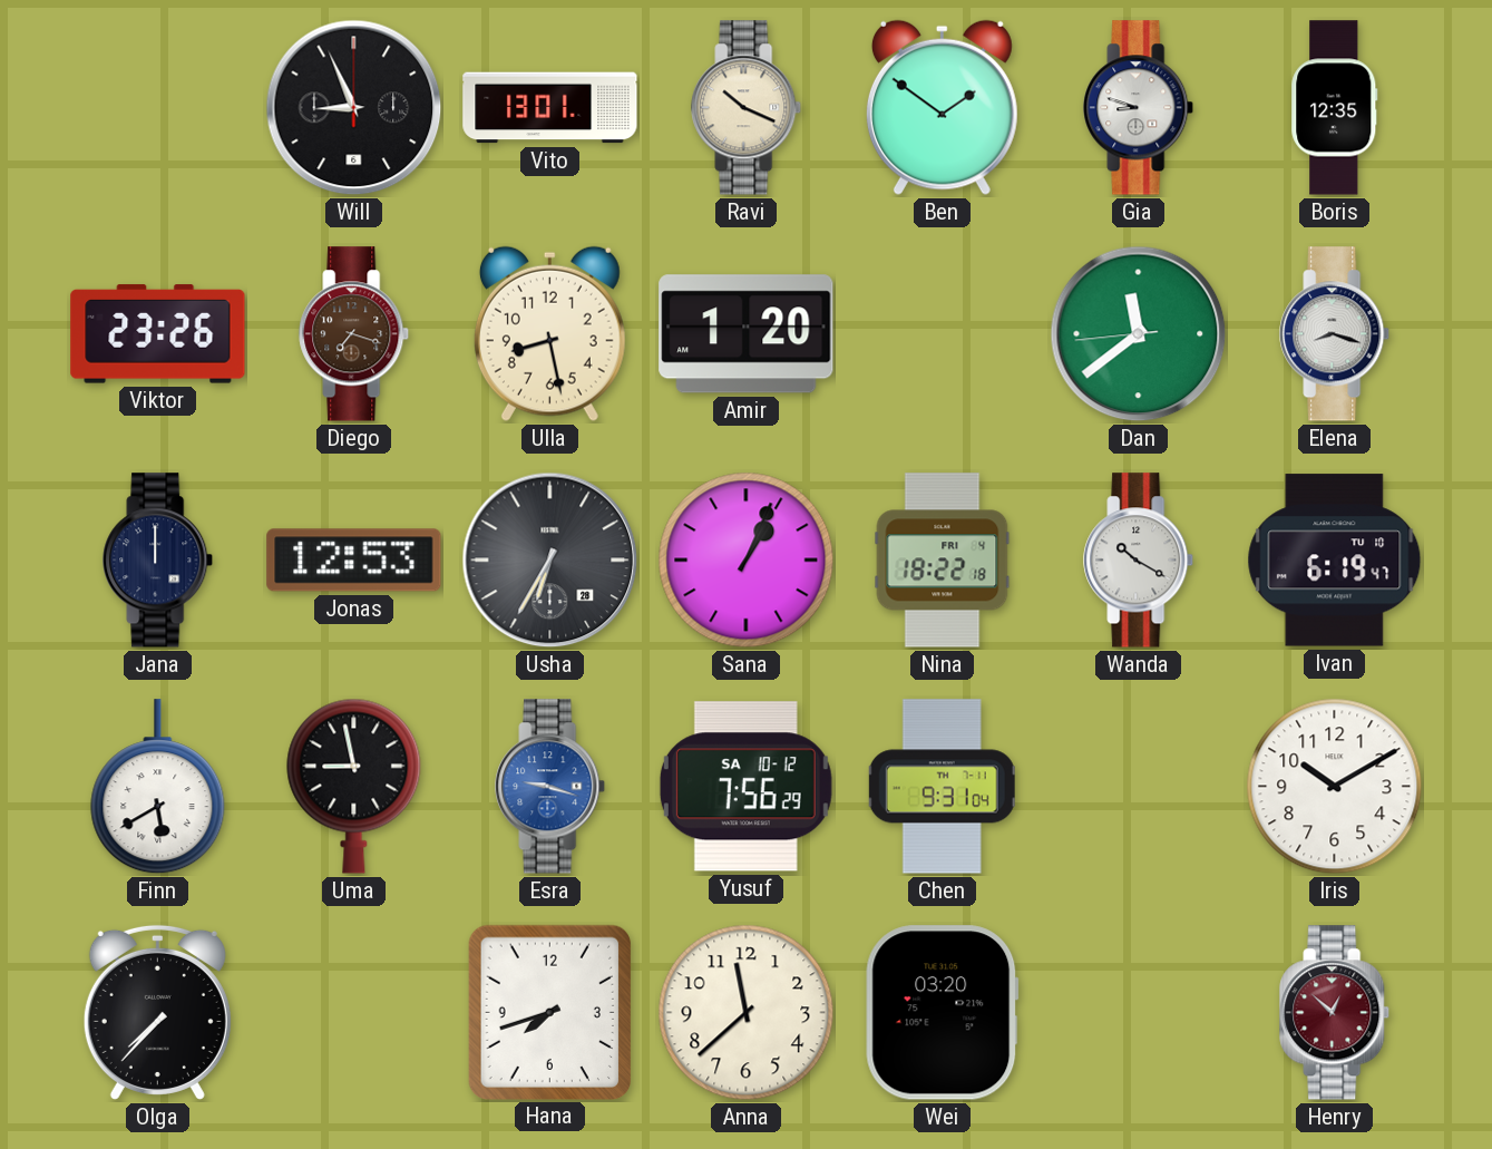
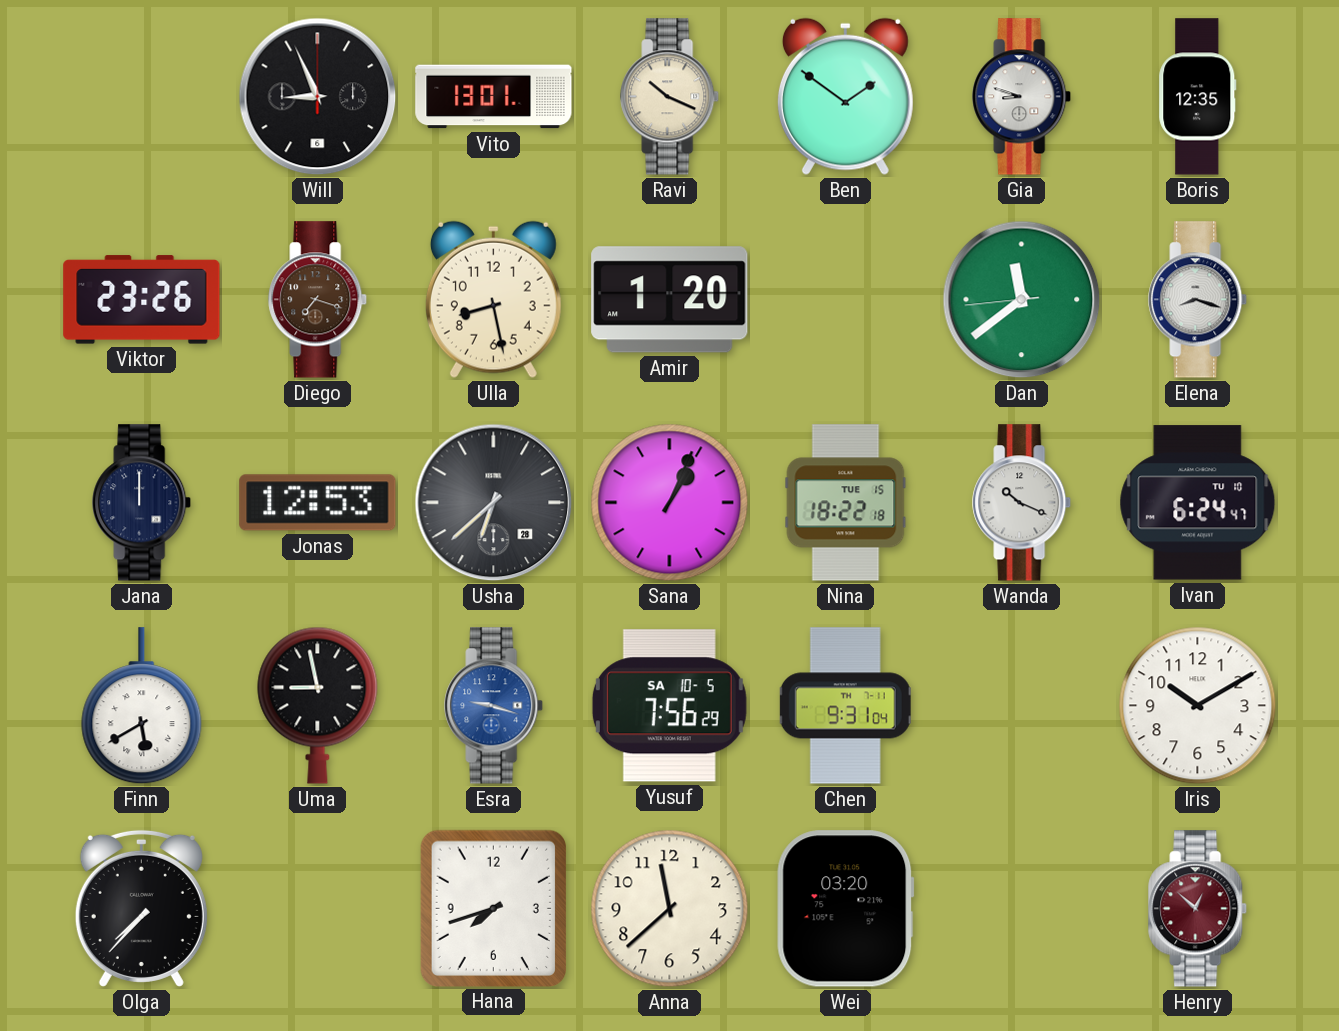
Usha: 6:35 -> 6:38 (494, 503)
Nina date: FRI 4 -> TUE 15 (846, 503)
Wanda: 10:20 -> 10:19 (1022, 503)
Ivan: 6:19 -> 6:24 (1198, 503)
Yusuf date: SA 10-12 -> SA 10-5 (669, 706)
